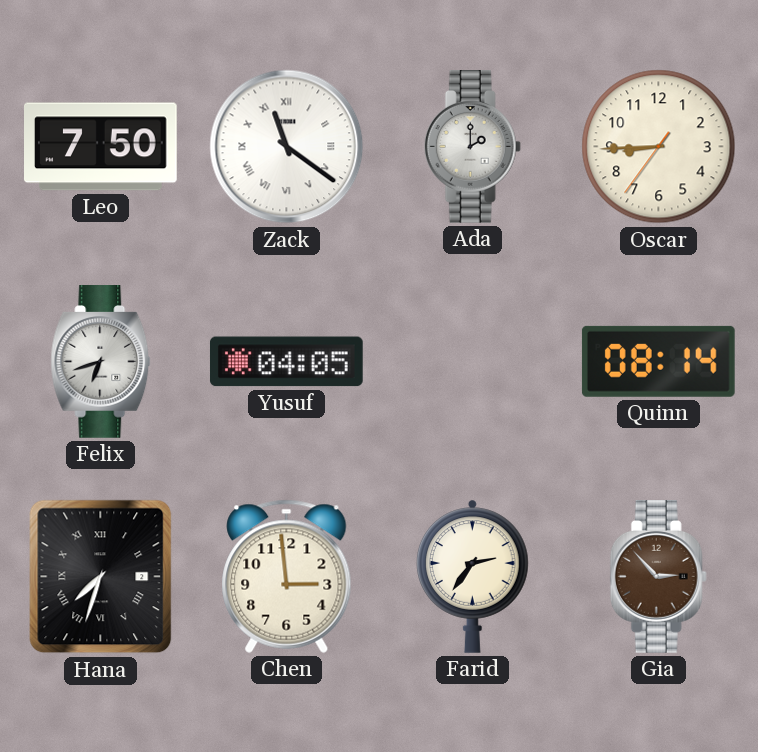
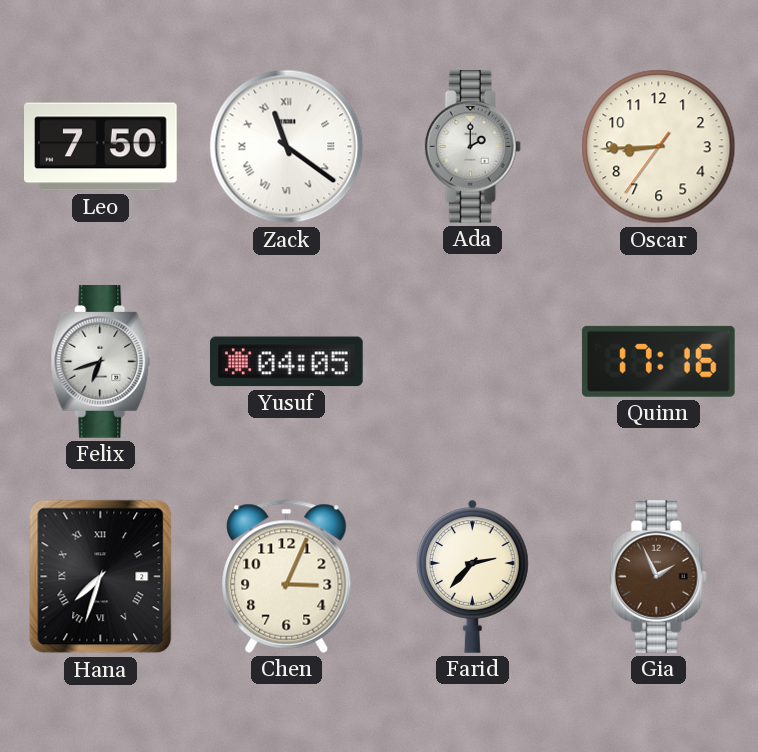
Quinn: 08:14 -> 17:16 (658, 361)
Chen: 2:59 -> 3:04 (287, 576)
Farid: 2:36 -> 2:37 (473, 576)
Gia: 2:53 -> 1:56 (658, 577)
